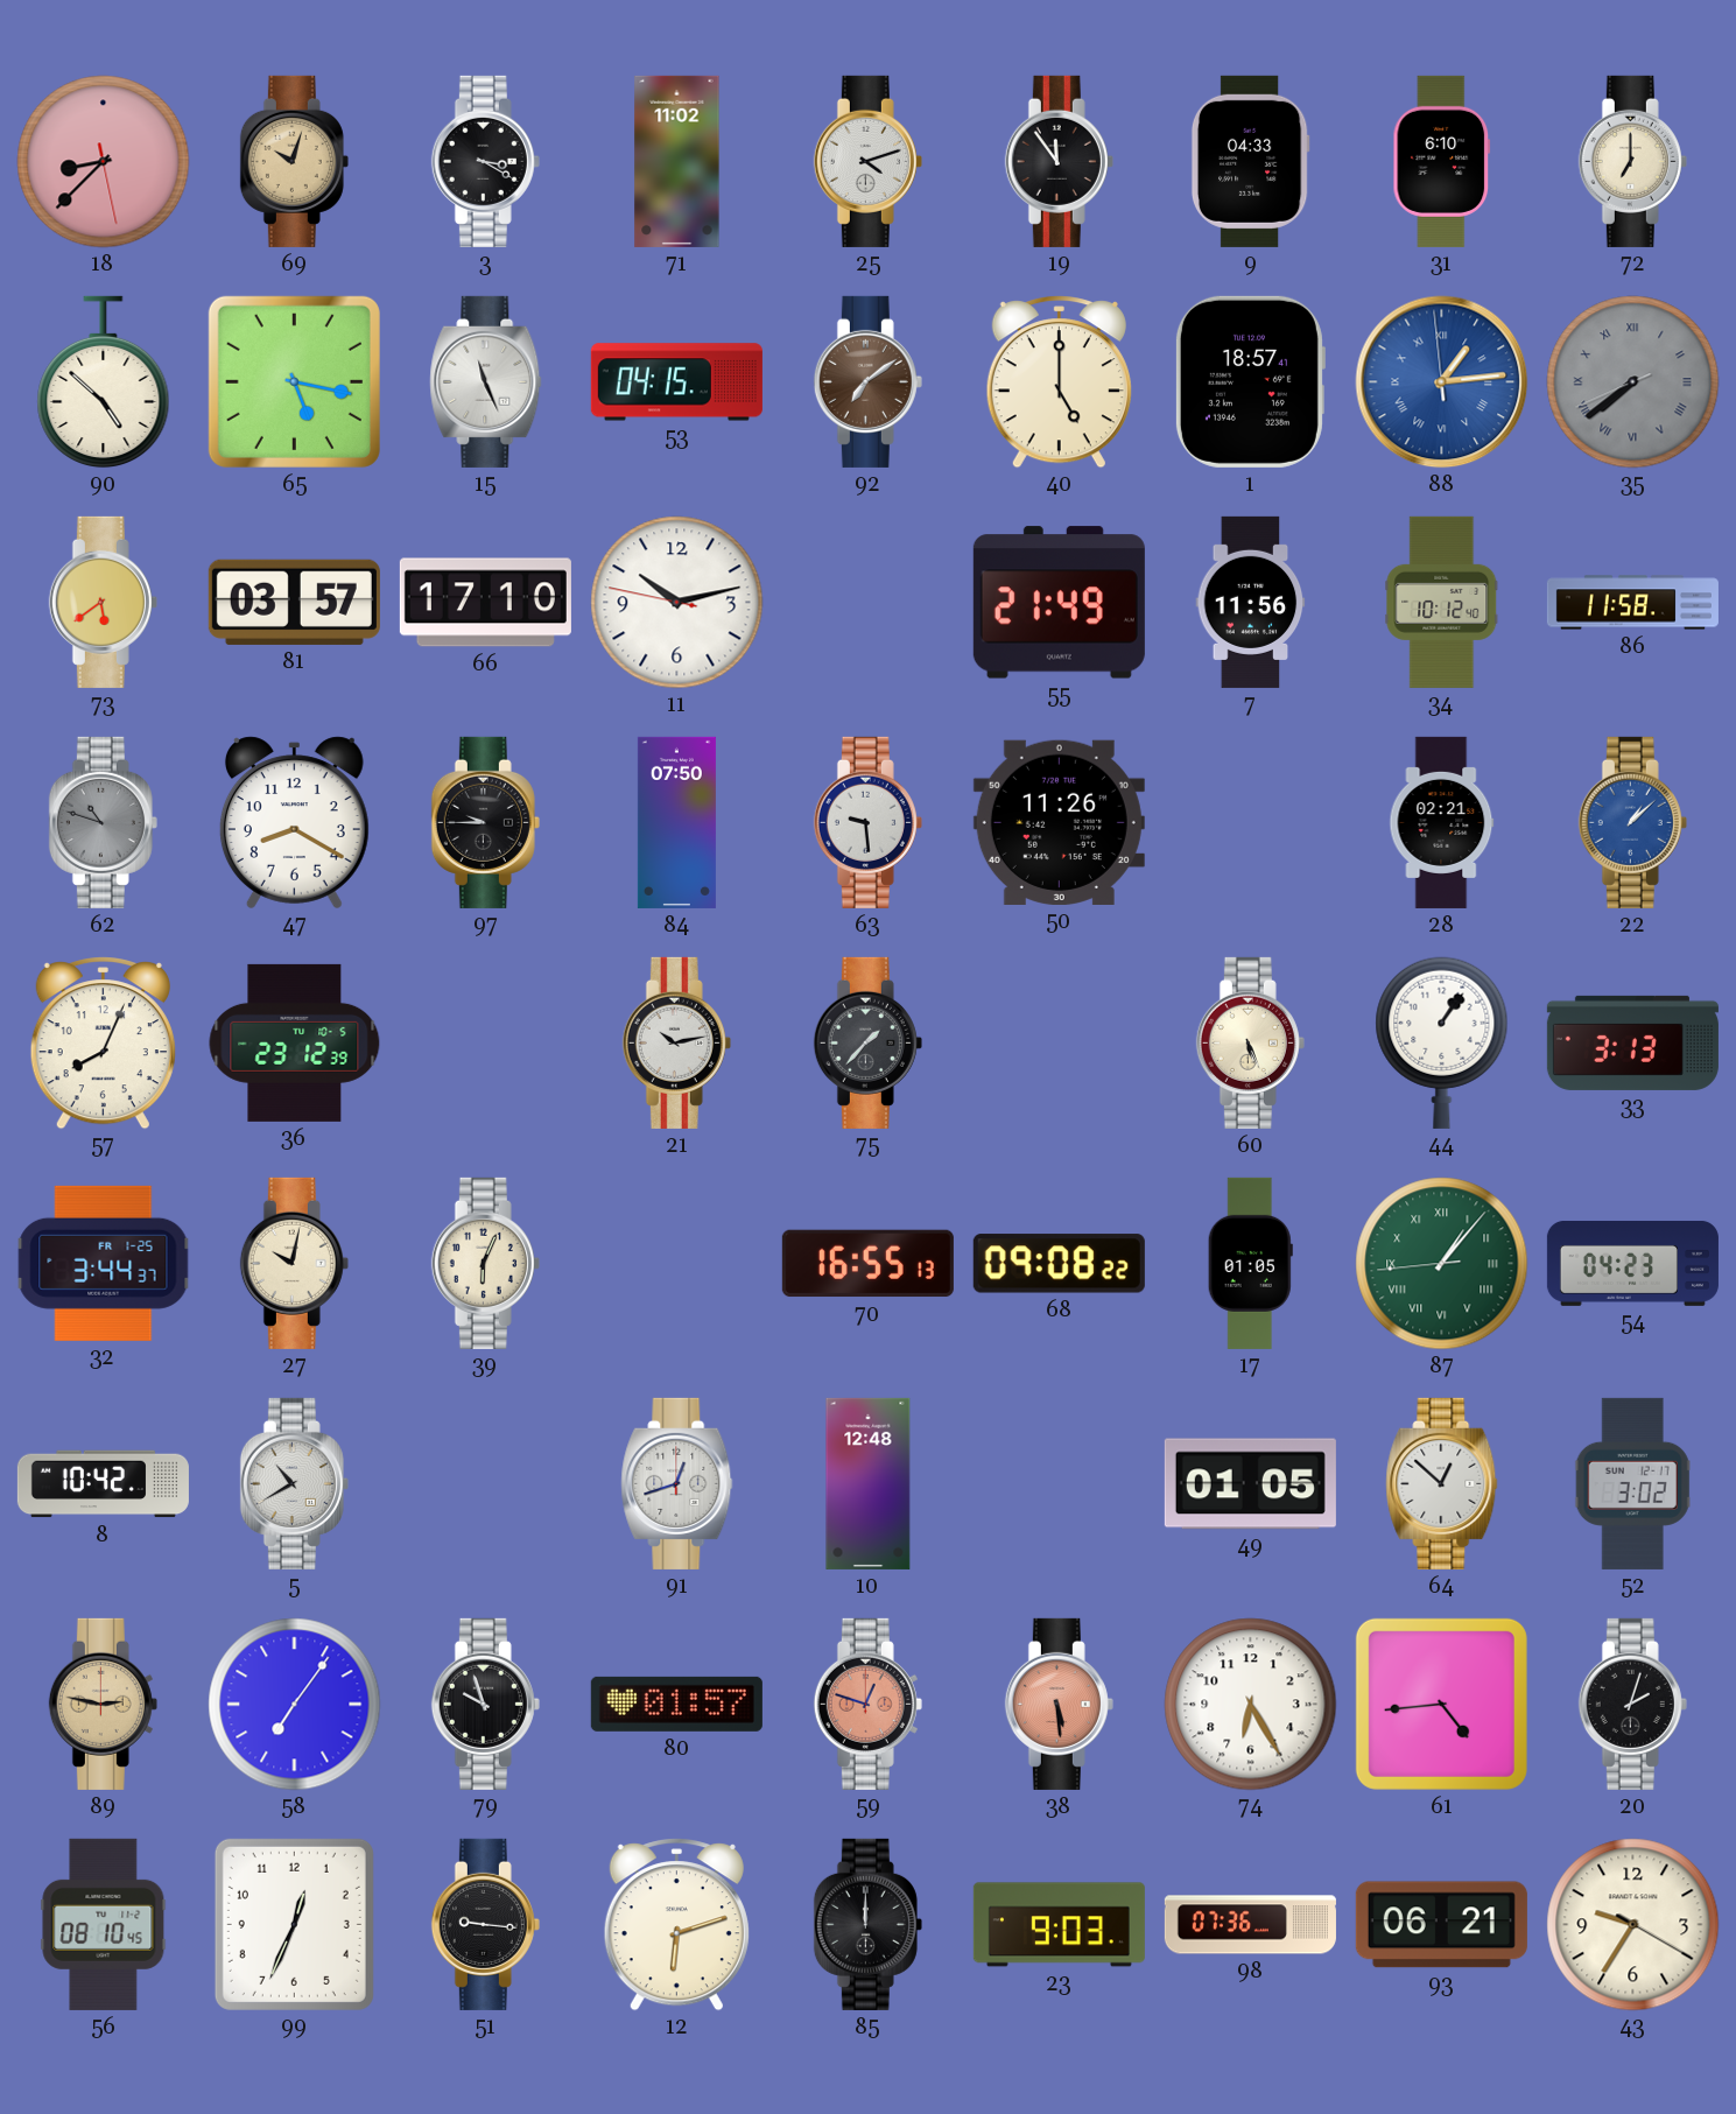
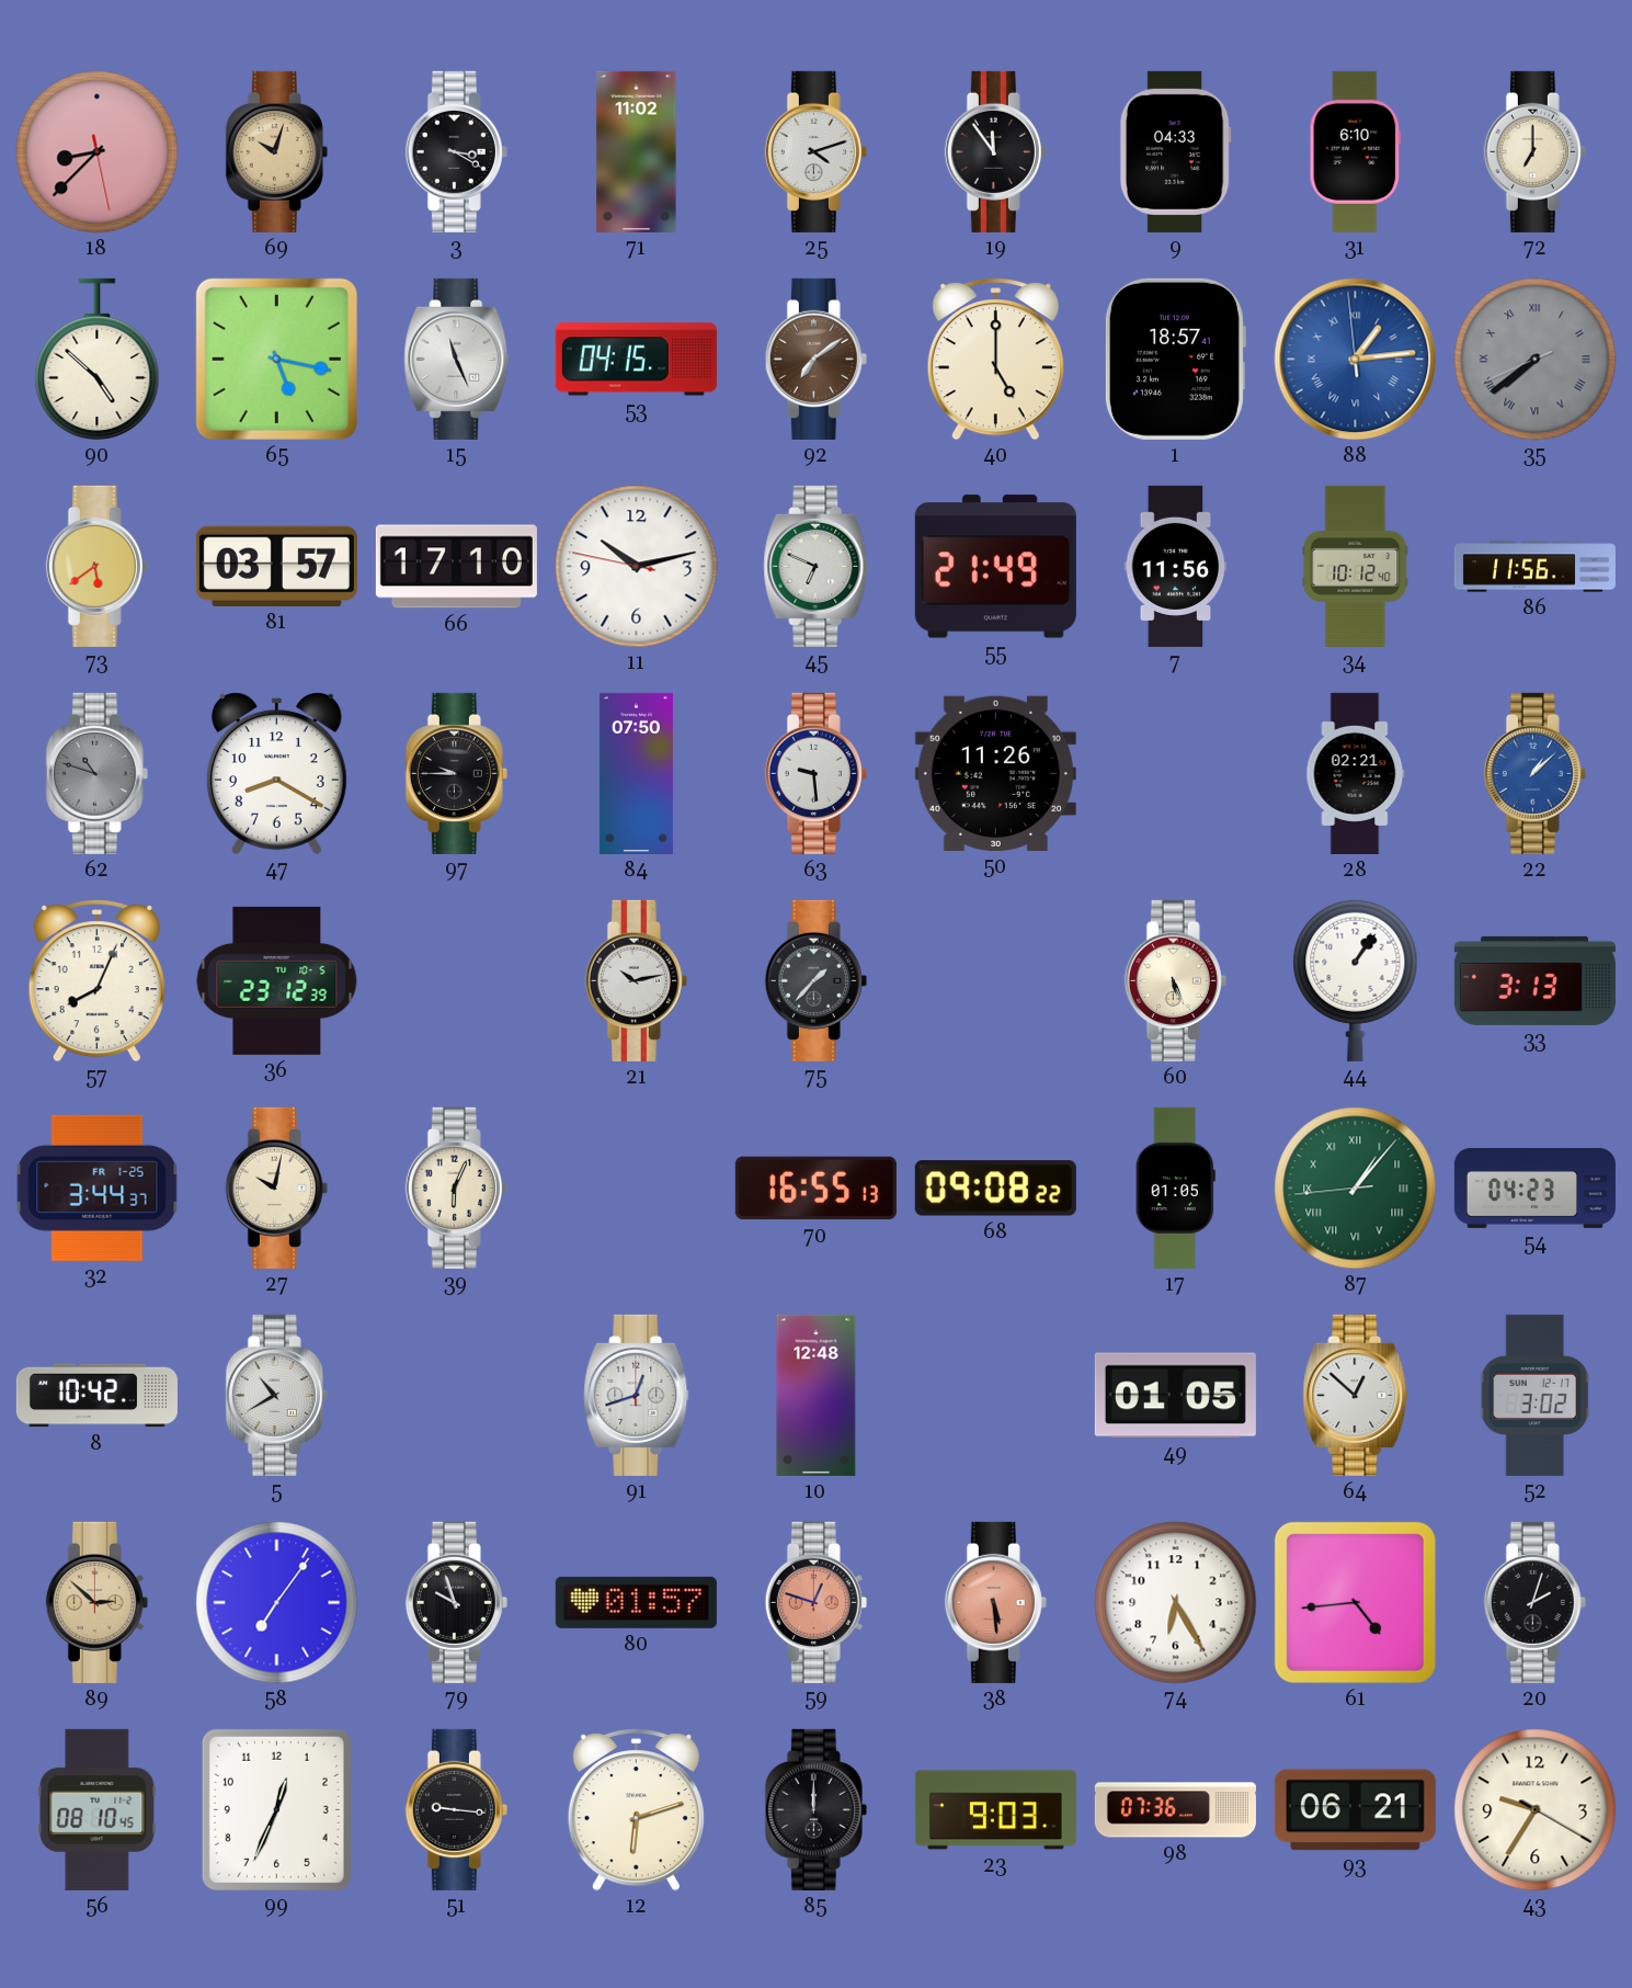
45: none -> 6:49 (817, 566)
86: 11:58 -> 11:56 (1534, 567)
89: 2:47 -> 2:52 (96, 1602)
